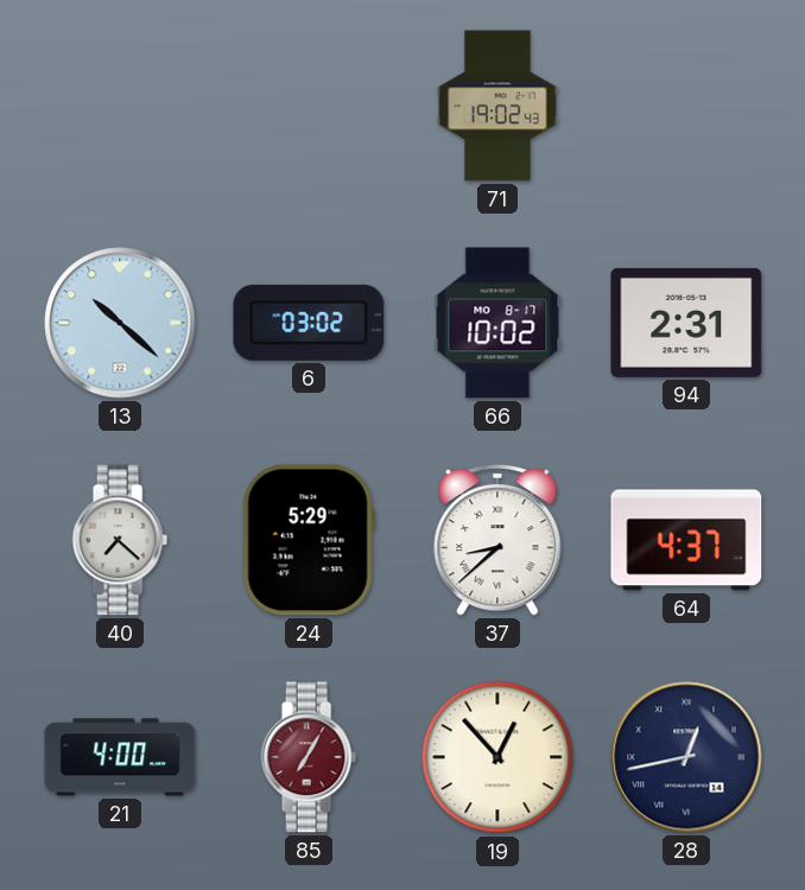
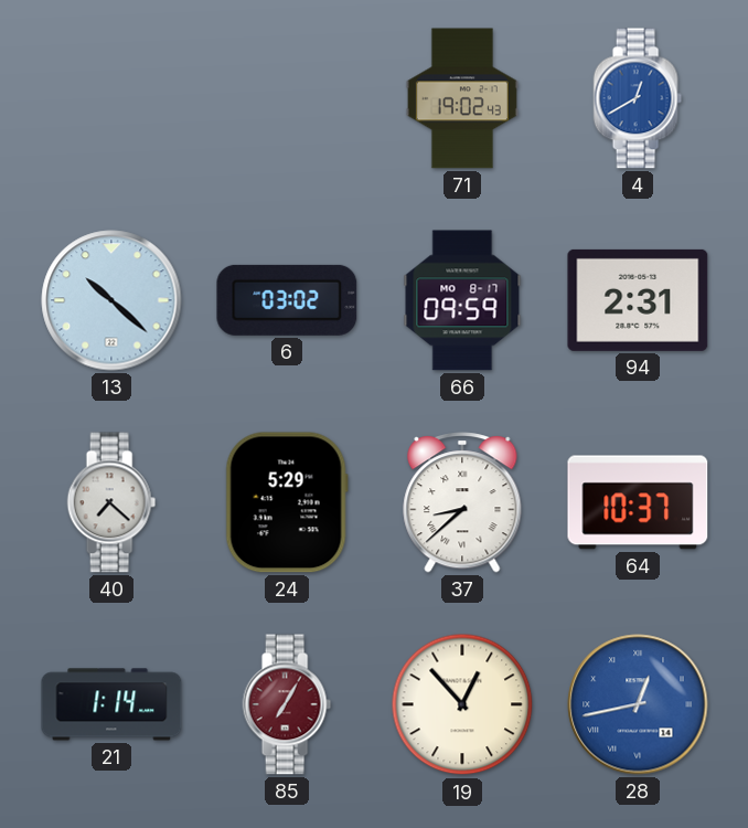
4: none -> 12:40 (638, 98)
66: 10:02 -> 09:59 (462, 300)
64: 4:37 -> 10:37 (638, 502)
21: 4:00 -> 1:14 (111, 704)
28 dial: navy -> blue (638, 704)
